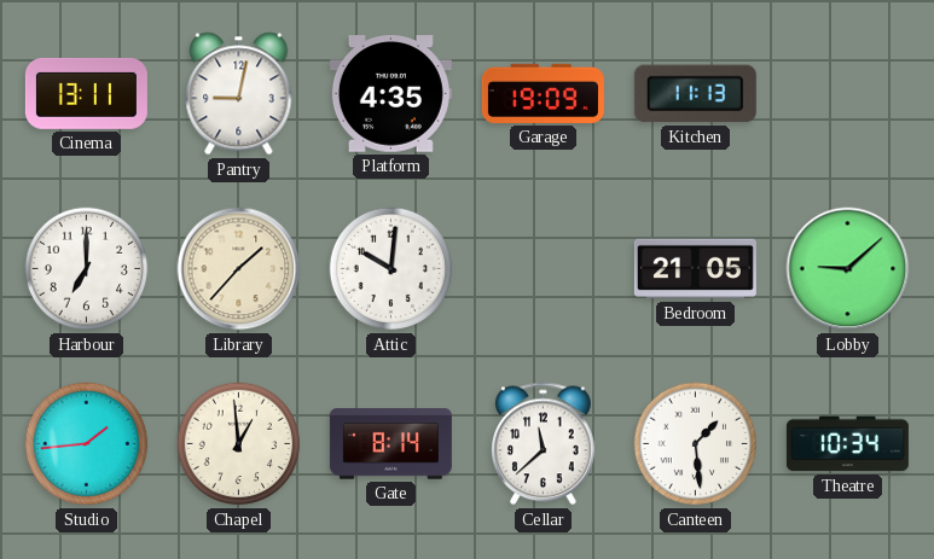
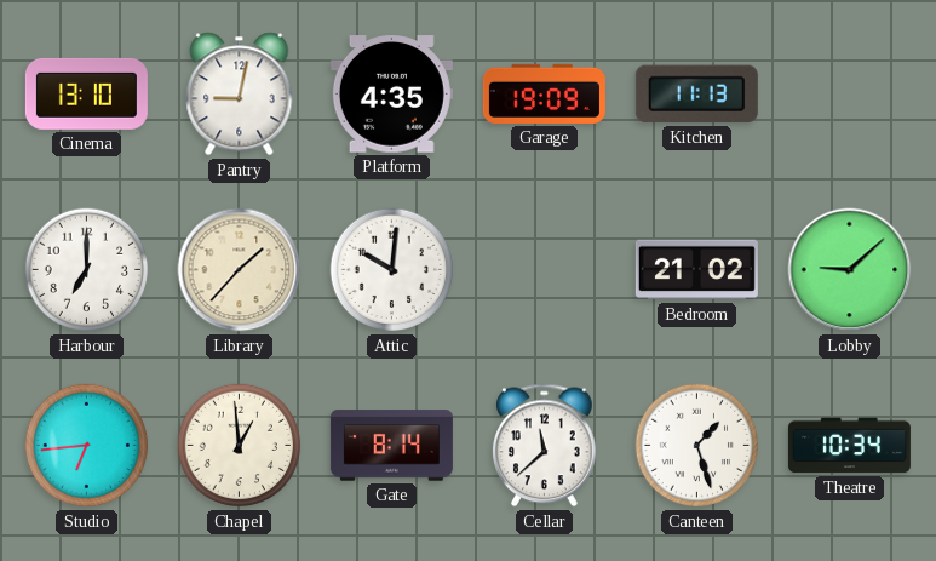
Cinema: 13:11 -> 13:10 (86, 93)
Bedroom: 21:05 -> 21:02 (696, 270)
Studio: 1:44 -> 6:44 (87, 446)
Canteen: 1:29 -> 1:27 (697, 446)
